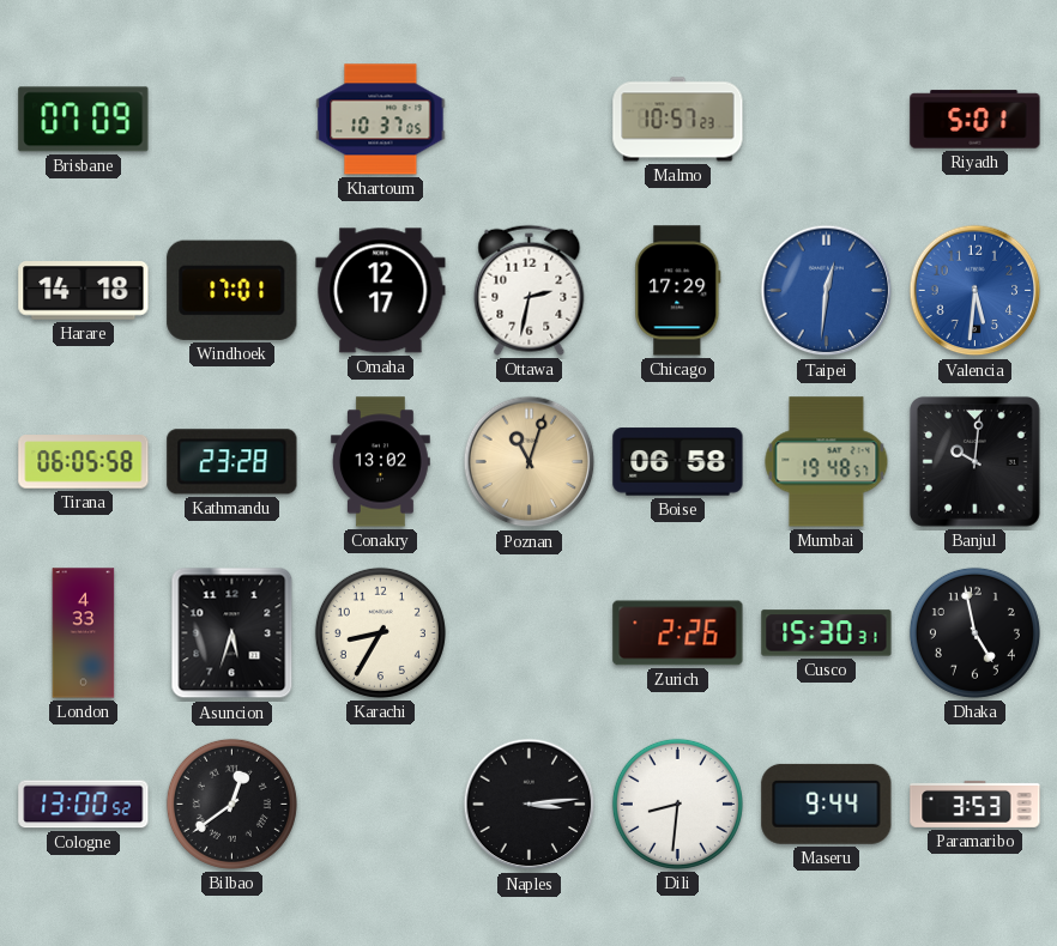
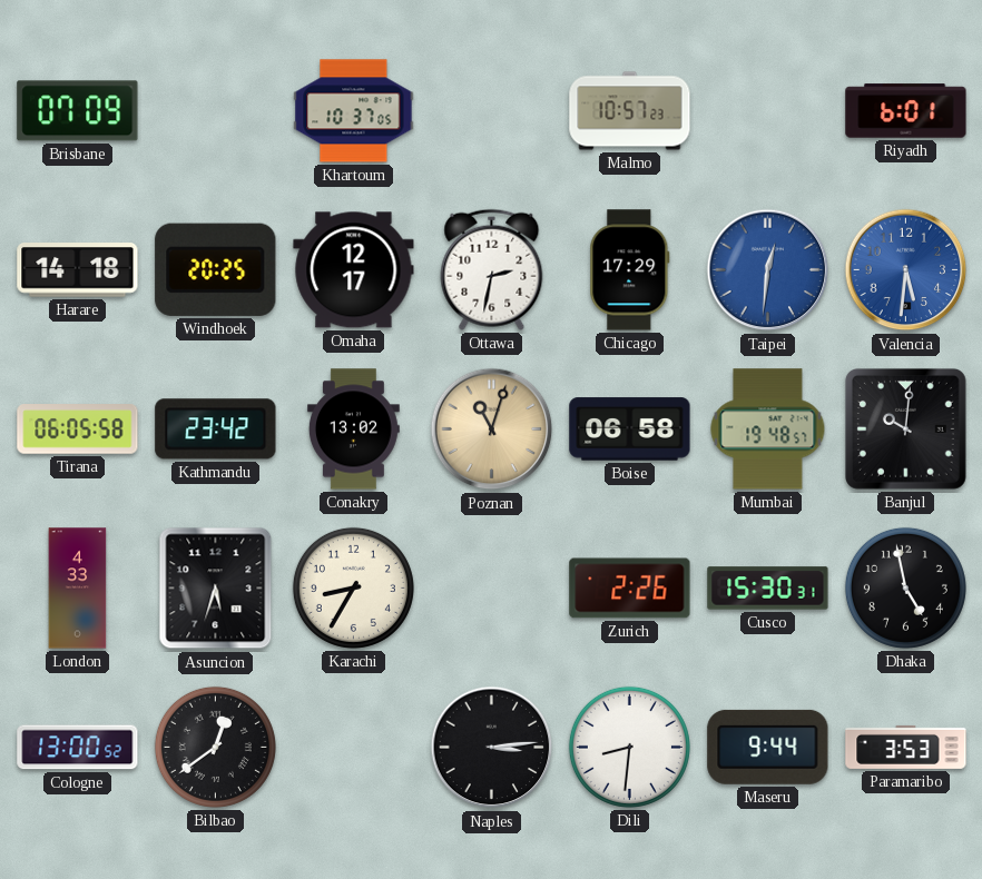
Riyadh: 5:01 -> 6:01 (906, 111)
Windhoek: 17:01 -> 20:25 (216, 269)
Kathmandu: 23:28 -> 23:42 (216, 429)
